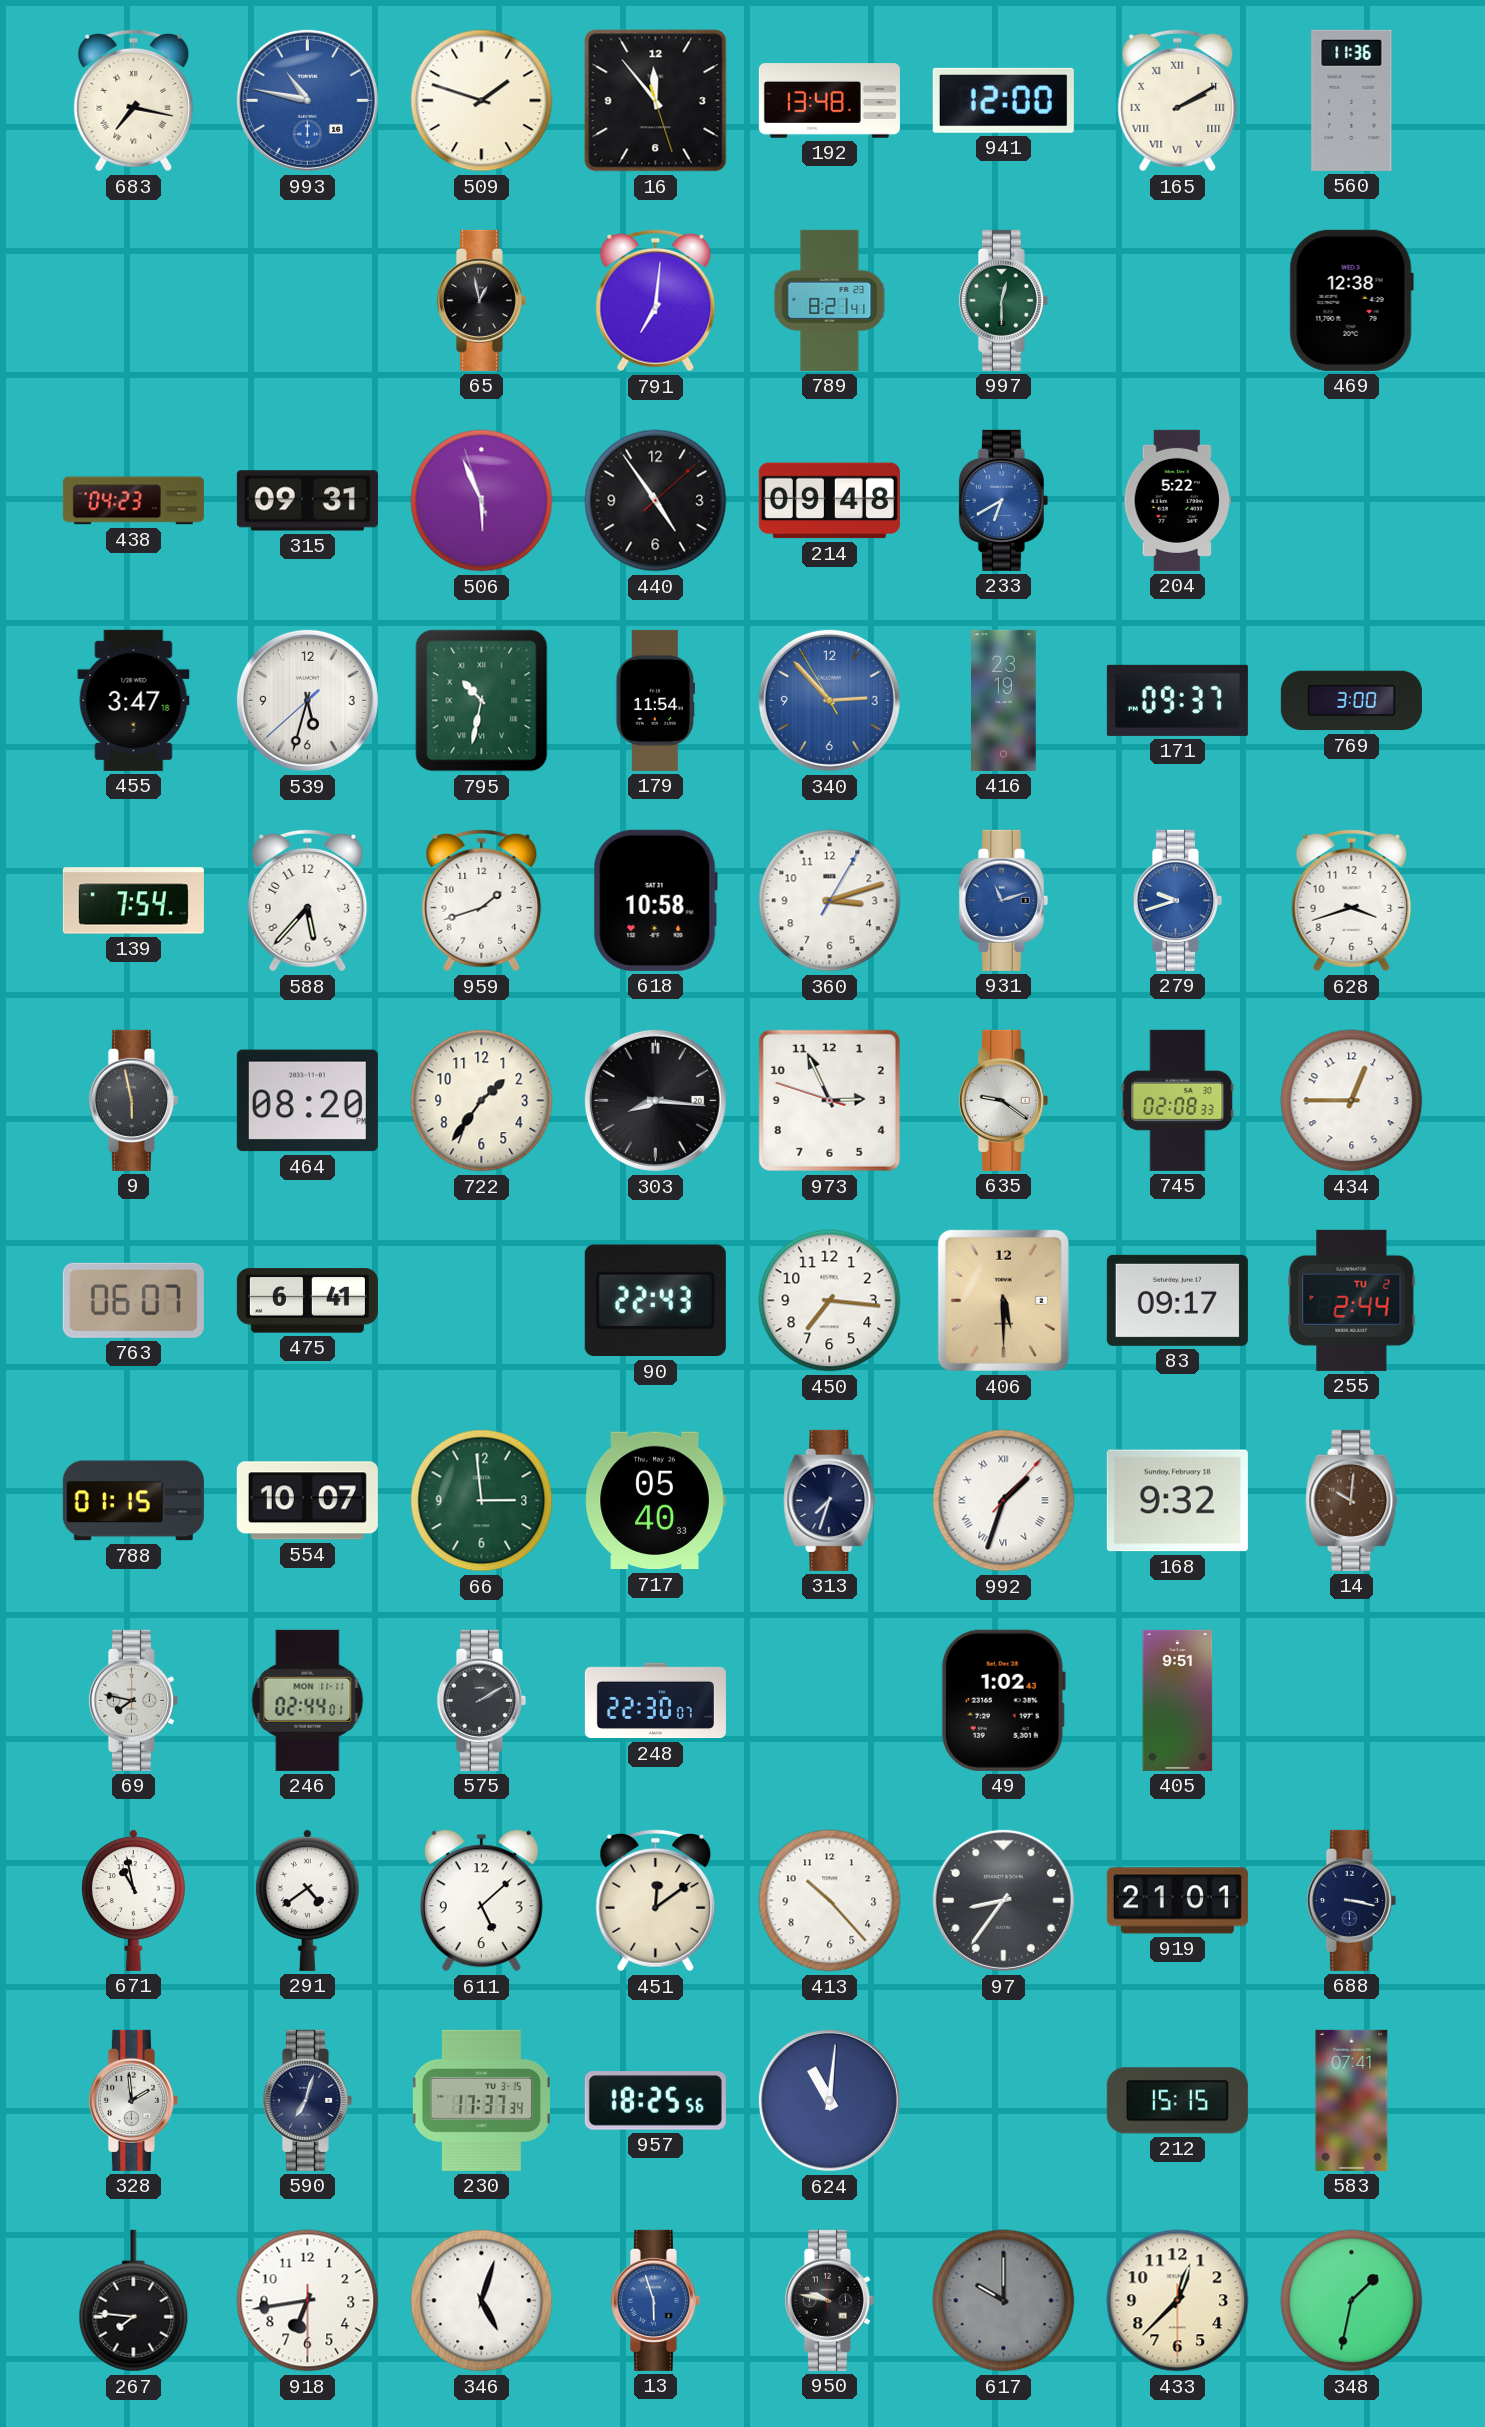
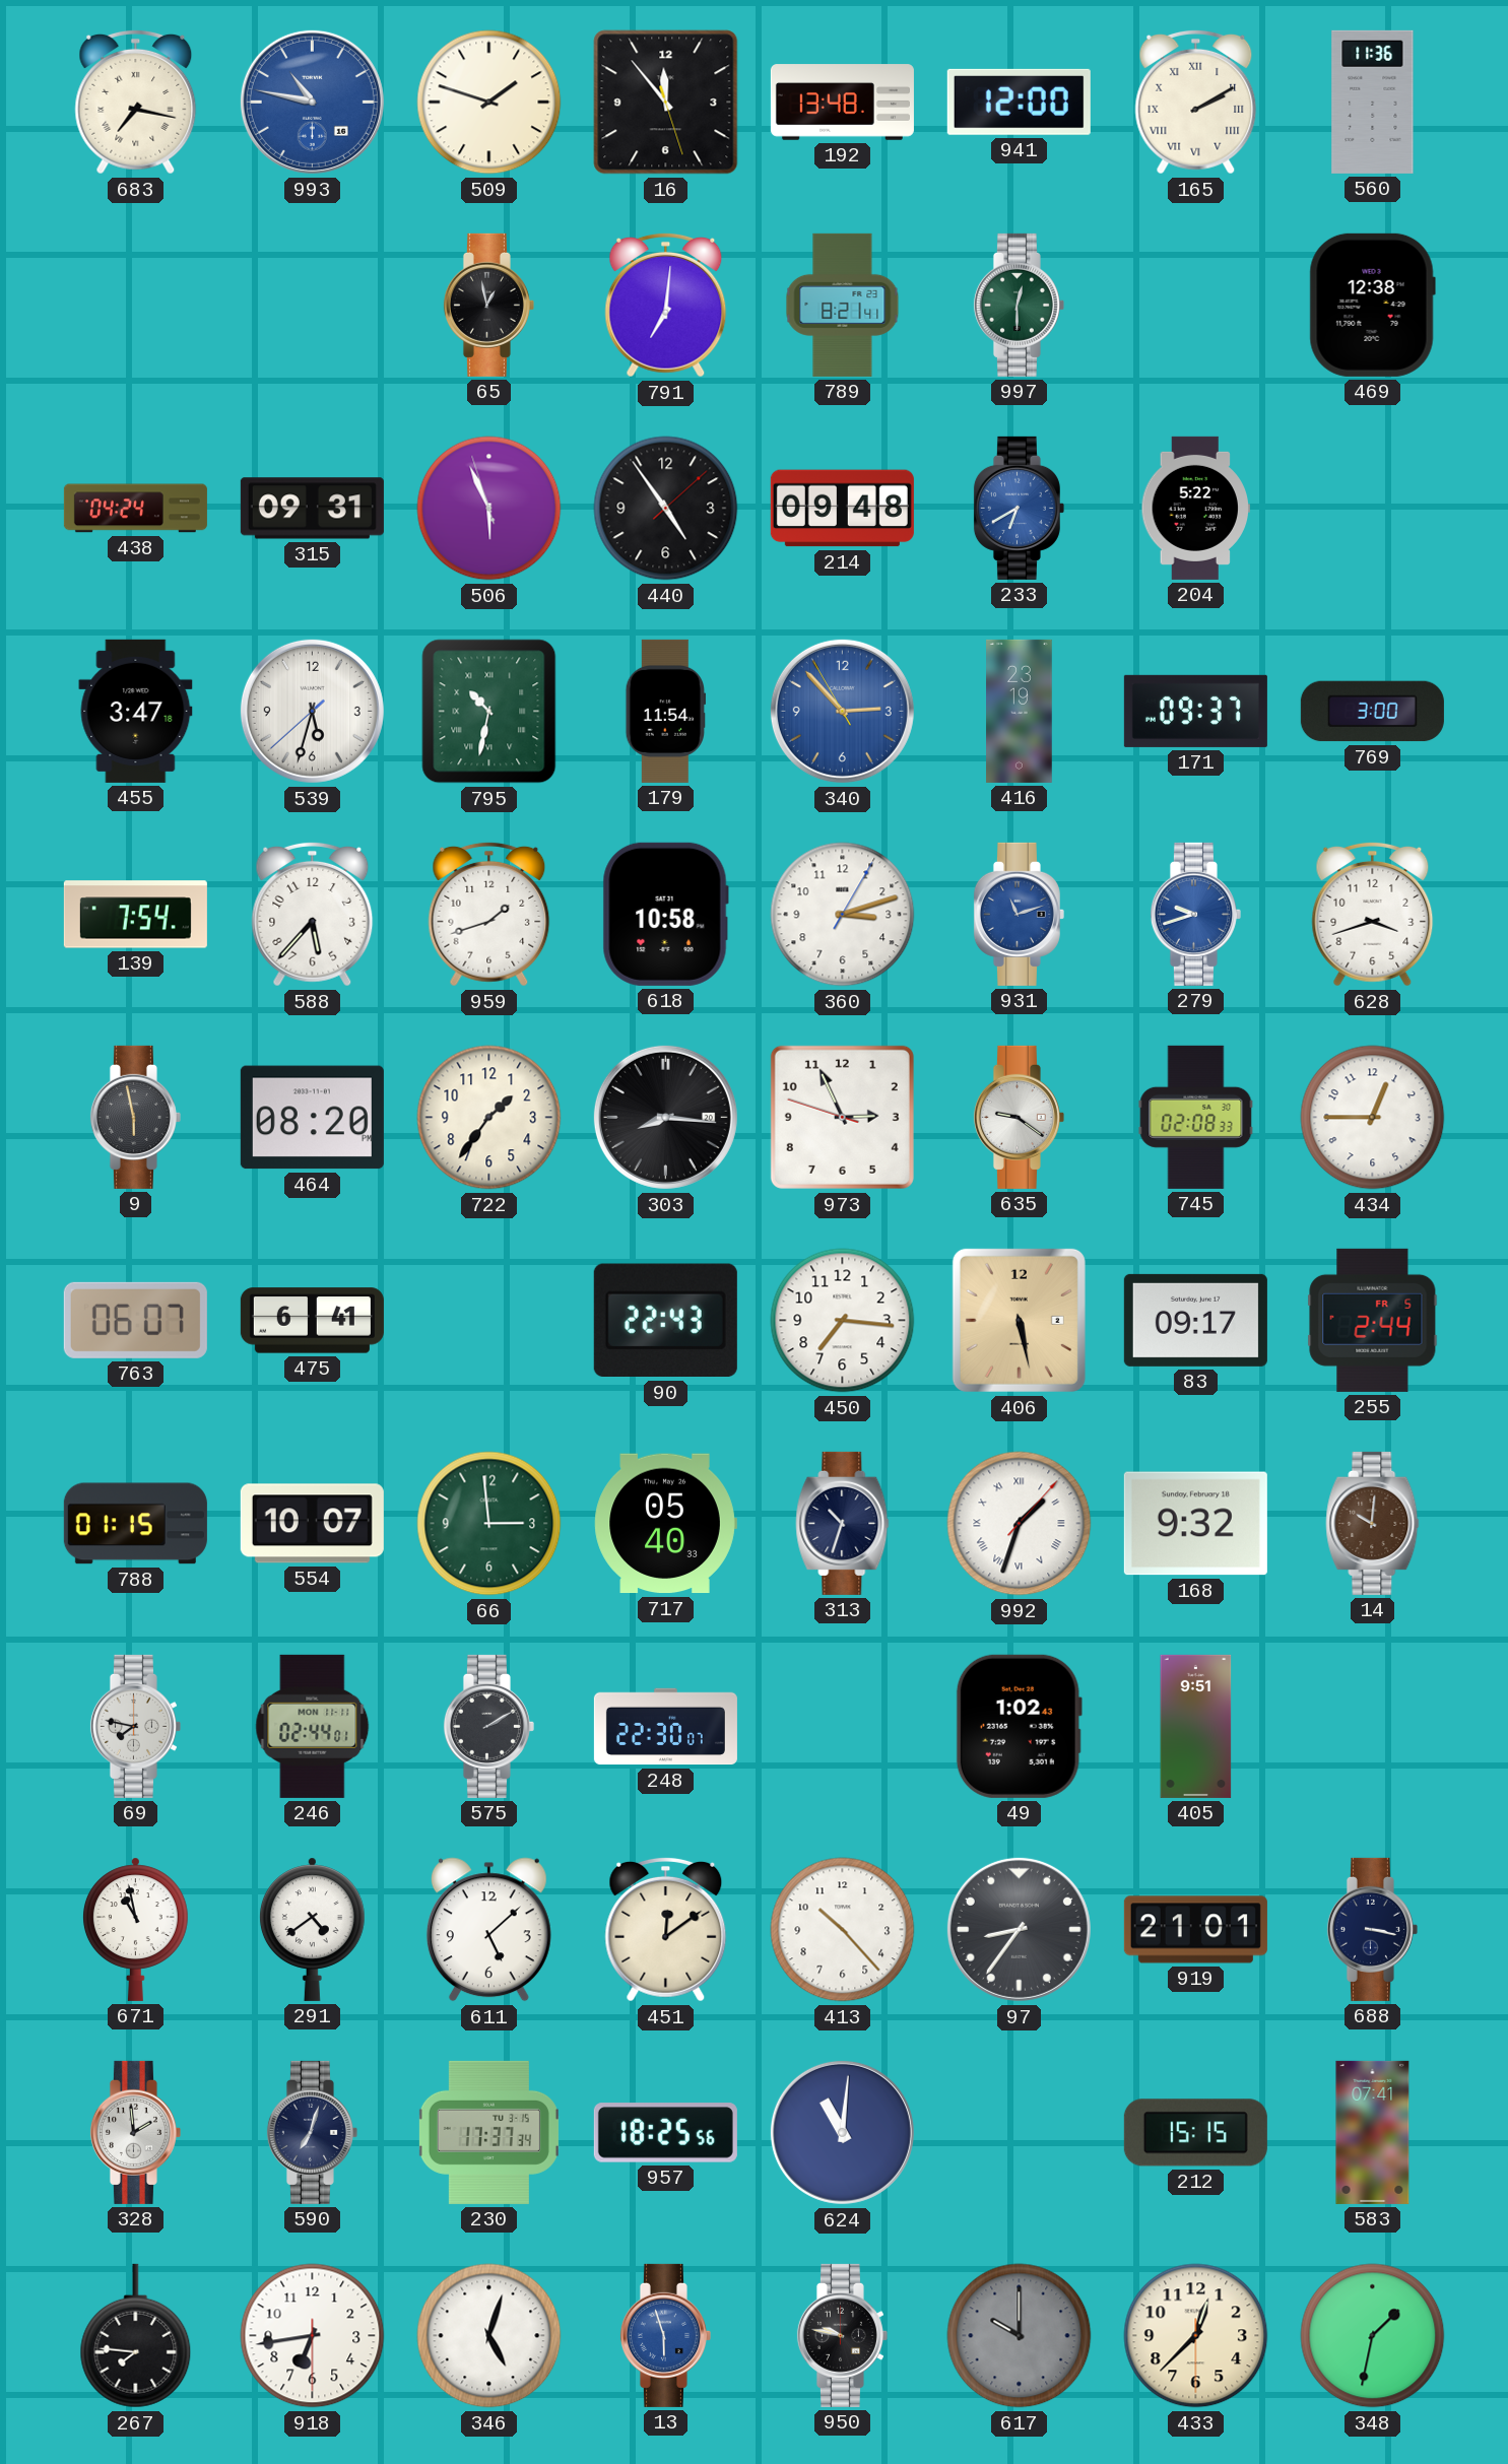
438: 04:23 -> 04:24 (135, 509)
406: 5:30 -> 5:28 (1019, 1320)
255 date: TU 2 -> FR 5 (1373, 1320)
313: 7:33 -> 10:33 (843, 1523)
